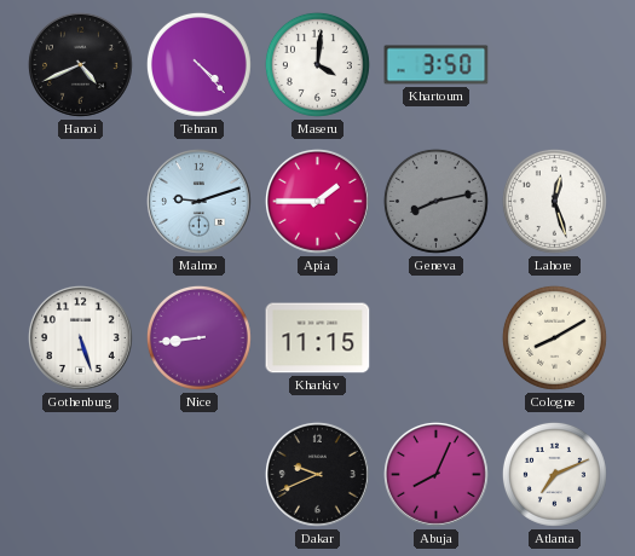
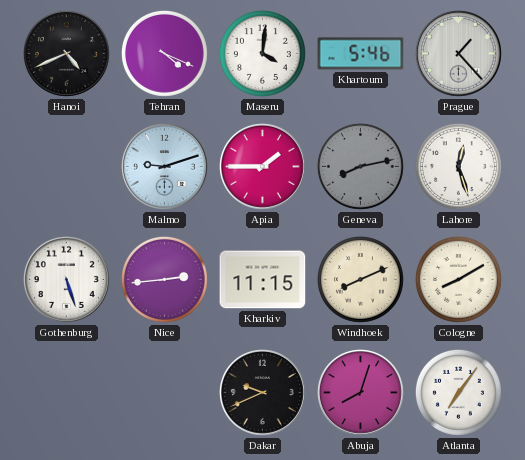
Tehran: 4:23 -> 4:19 (164, 53)
Khartoum: 3:50 -> 5:46 (361, 54)
Prague: none -> 1:23 (458, 53)
Nice: 8:44 -> 2:44 (164, 279)
Windhoek: none -> 8:11 (360, 279)
Abuja: 8:04 -> 8:03 (360, 392)
Atlanta: 7:11 -> 7:06 (458, 392)
